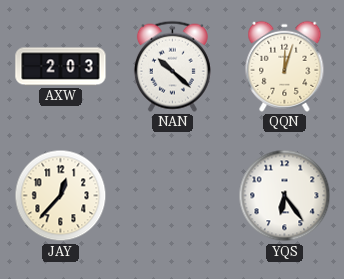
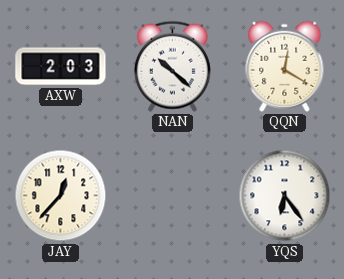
QQN: 12:03 -> 12:20 (285, 66)
